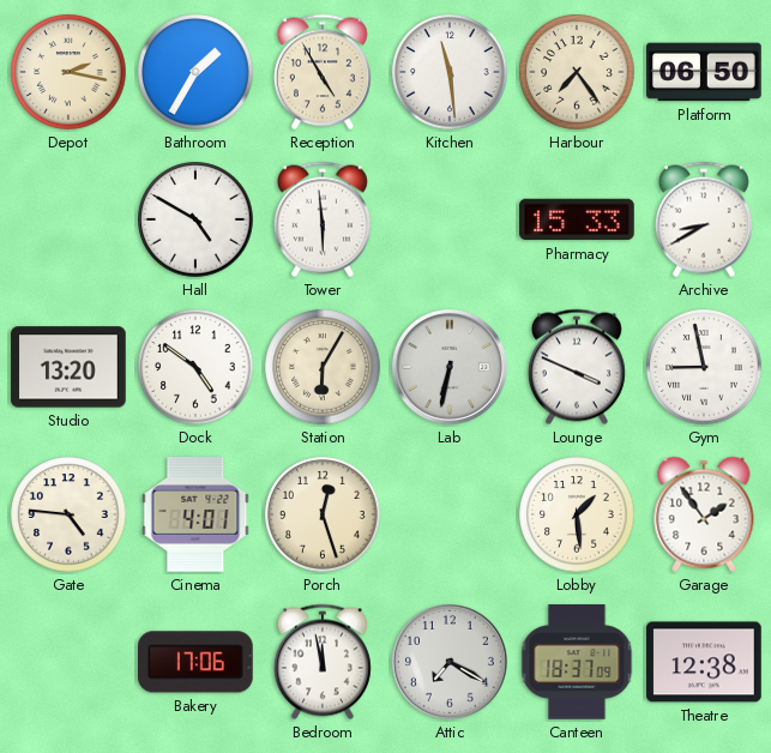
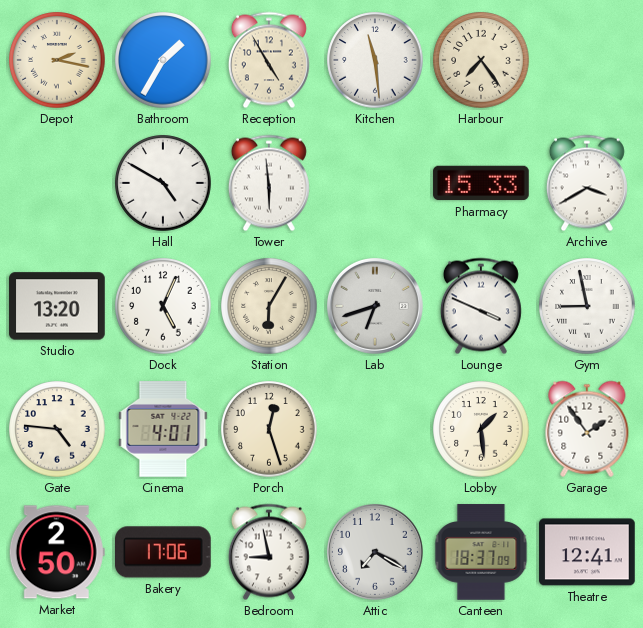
Platform: 06:50 -> none (704, 72)
Archive: 8:40 -> 3:40 (587, 183)
Dock: 4:51 -> 5:04 (163, 306)
Lab: 6:32 -> 6:42 (375, 306)
Market: none -> 2:50 (57, 552)
Bedroom: 11:58 -> 8:58 (269, 552)
Theatre: 12:38 -> 12:41 (587, 552)
